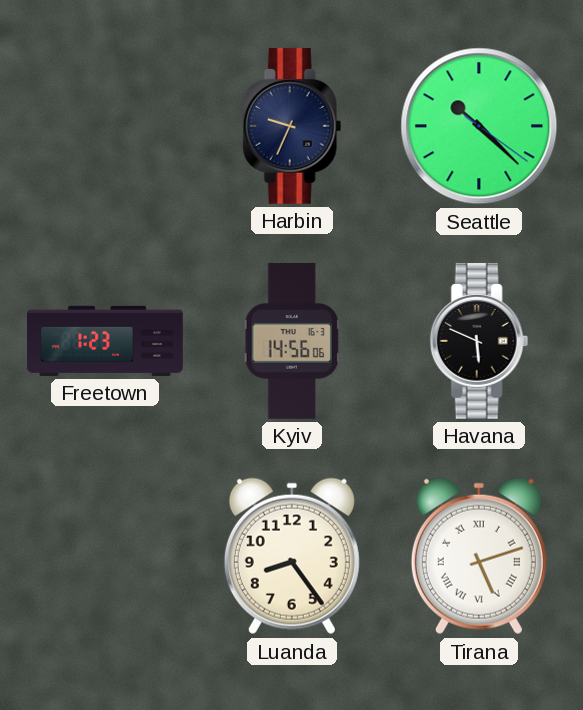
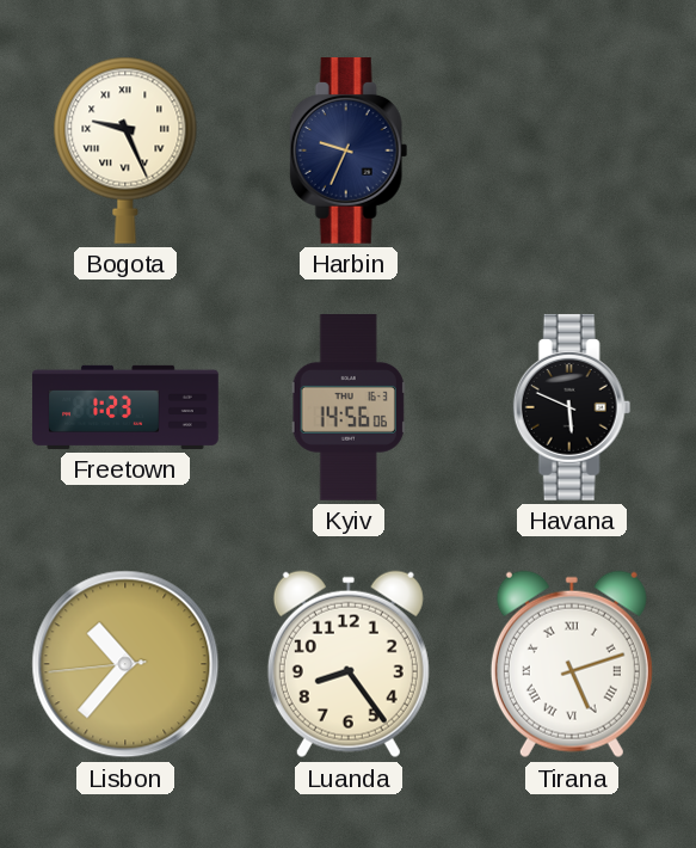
Bogota: none -> 9:26 (125, 150)
Seattle: 10:22 -> none (479, 126)
Lisbon: none -> 10:36 (125, 664)
